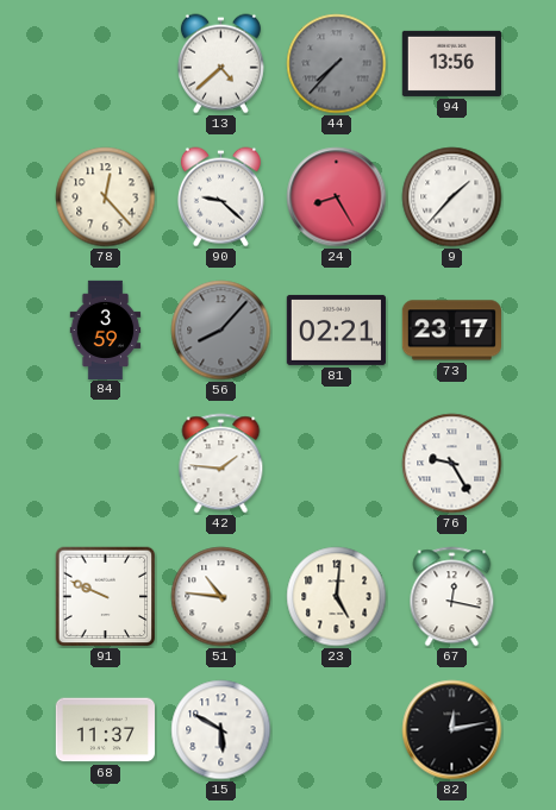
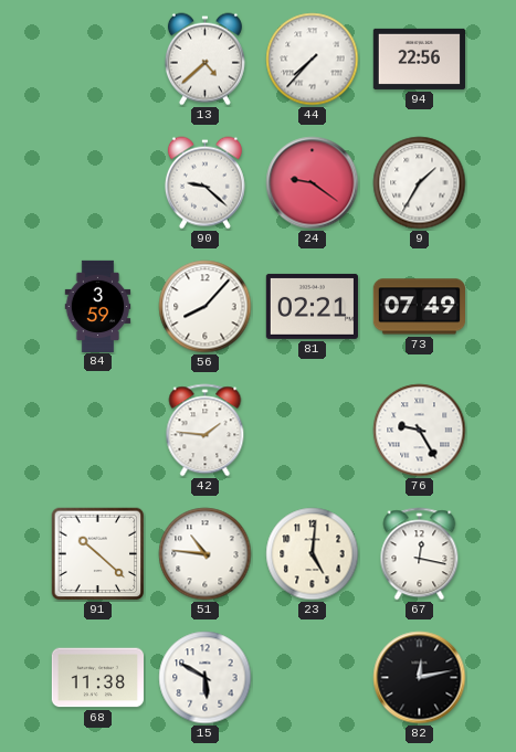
44 dial: grey -> white (313, 60)
94: 13:56 -> 22:56 (419, 59)
78: 12:23 -> none (106, 197)
24: 8:25 -> 9:21 (313, 183)
9: 1:37 -> 1:35 (420, 183)
56 dial: grey -> white (206, 307)
73: 23:17 -> 07:49 (419, 307)
91: 9:49 -> 10:22 (98, 554)
68: 11:37 -> 11:38 (97, 678)
